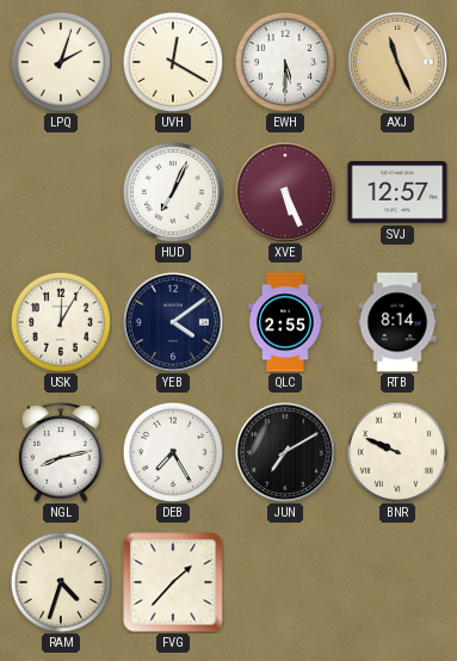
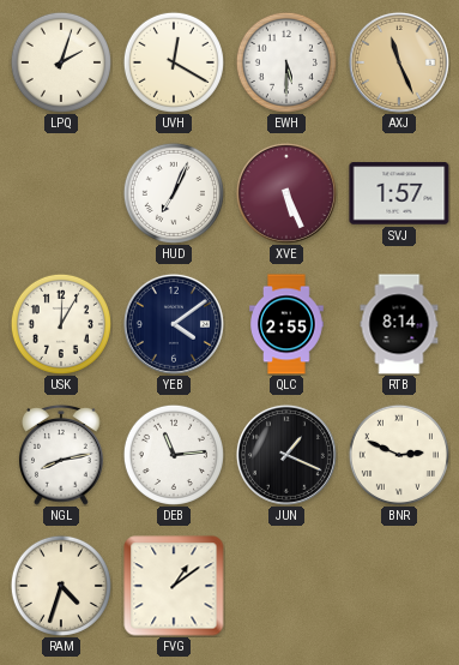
SVJ: 12:57 -> 1:57 (399, 193)
DEB: 7:25 -> 11:14 (174, 455)
JUN: 7:10 -> 1:19 (286, 455)
BNR: 9:49 -> 2:49 (399, 455)
FVG: 1:37 -> 1:09 (174, 586)
